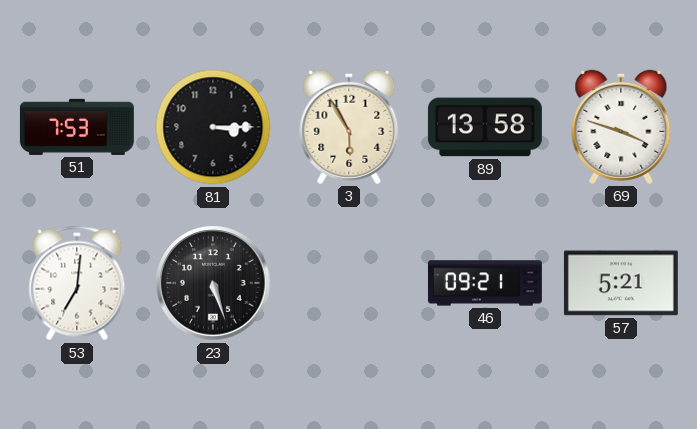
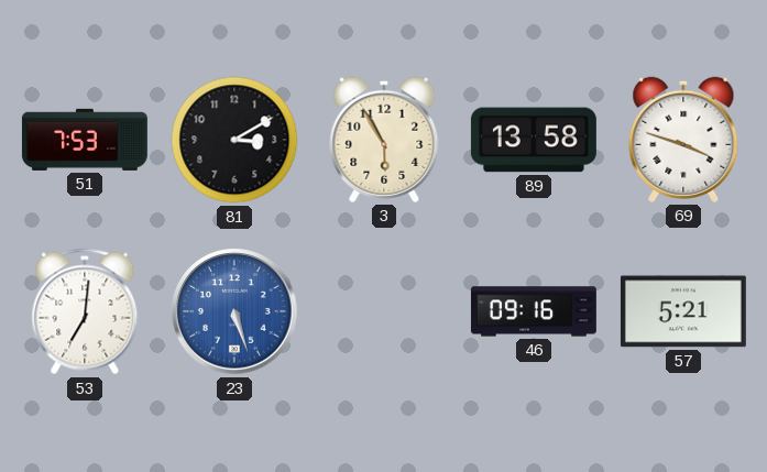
81: 3:15 -> 3:10 (234, 140)
23 dial: black -> blue (234, 311)
46: 09:21 -> 09:16 (534, 311)
